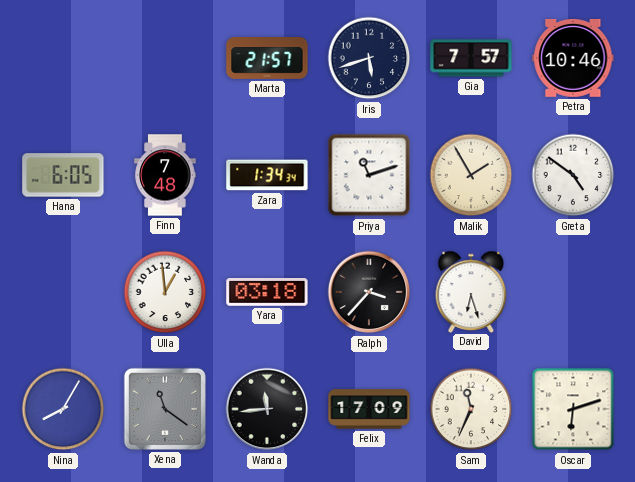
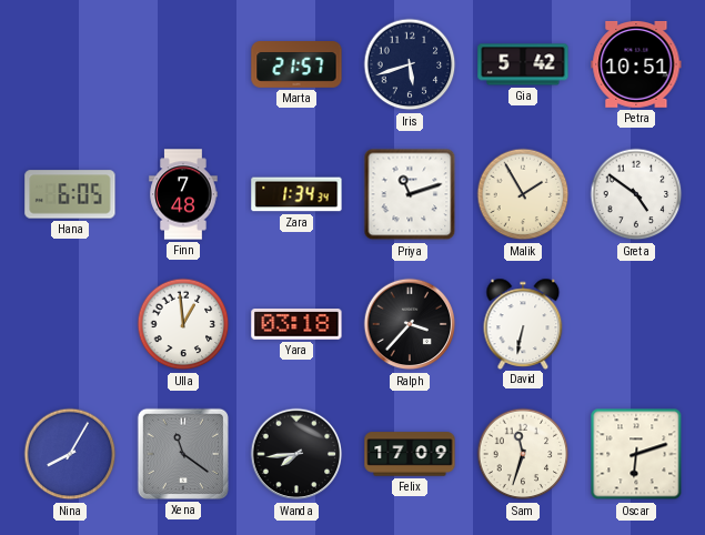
Gia: 7:57 -> 5:42 (523, 64)
Petra: 10:46 -> 10:51 (636, 64)
David: 6:27 -> 6:32 (523, 323)
Wanda: 11:44 -> 7:44 (296, 454)
Sam: 11:34 -> 11:33 (523, 454)
